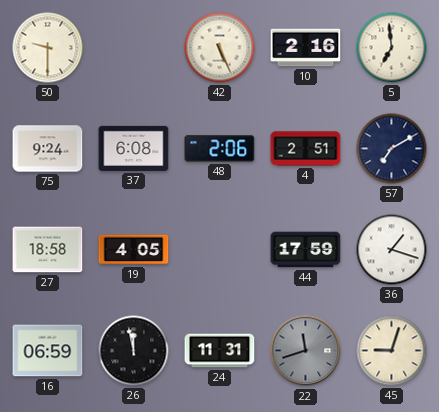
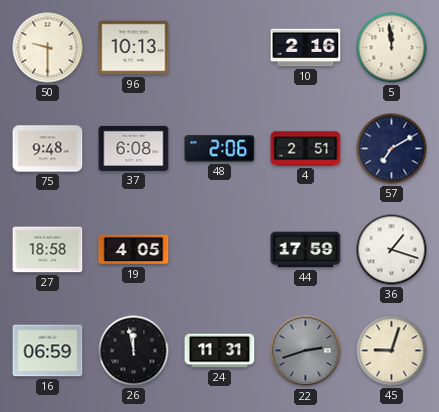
96: none -> 10:13 (134, 48)
42: 5:26 -> none (220, 48)
5: 6:59 -> 11:59 (392, 48)
75: 9:24 -> 9:48 (48, 149)
22: 11:42 -> 2:42 (306, 351)
